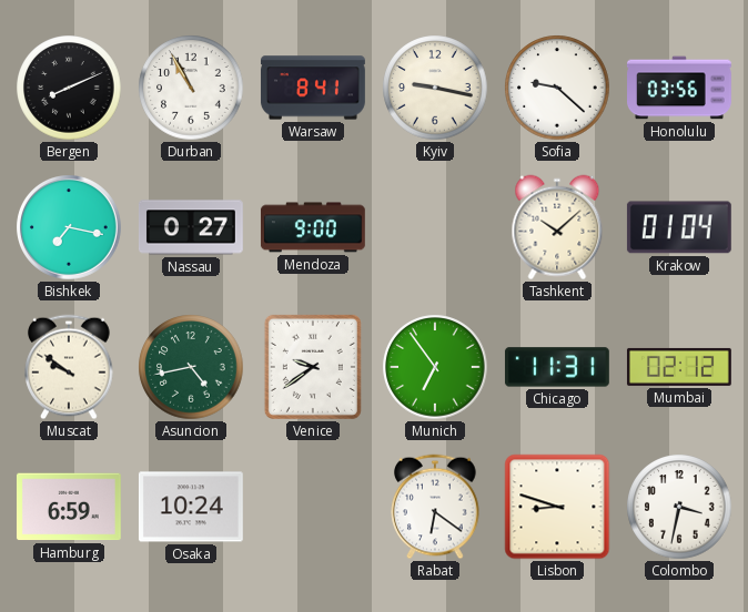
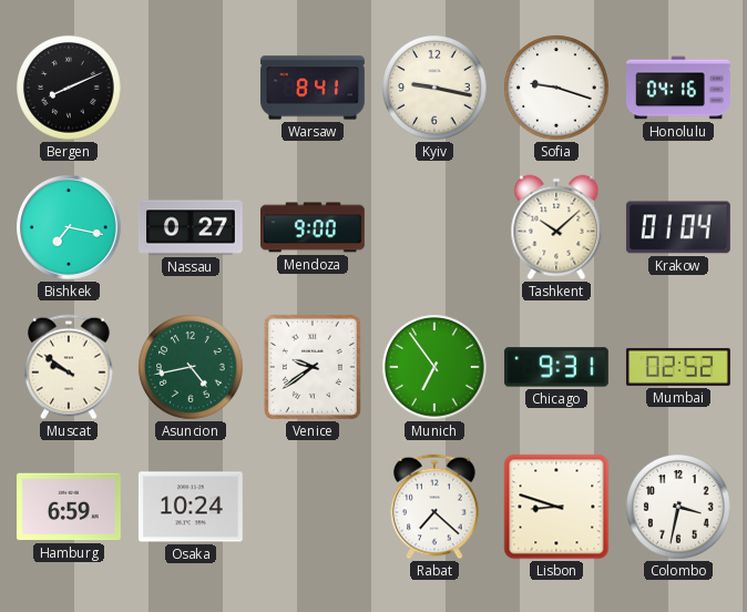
Durban: 10:55 -> none (191, 88)
Sofia: 9:22 -> 9:18 (556, 88)
Honolulu: 03:56 -> 04:16 (679, 88)
Chicago: 11:31 -> 9:31 (556, 367)
Mumbai: 02:12 -> 02:52 (678, 367)
Rabat: 6:21 -> 7:22 (434, 507)
